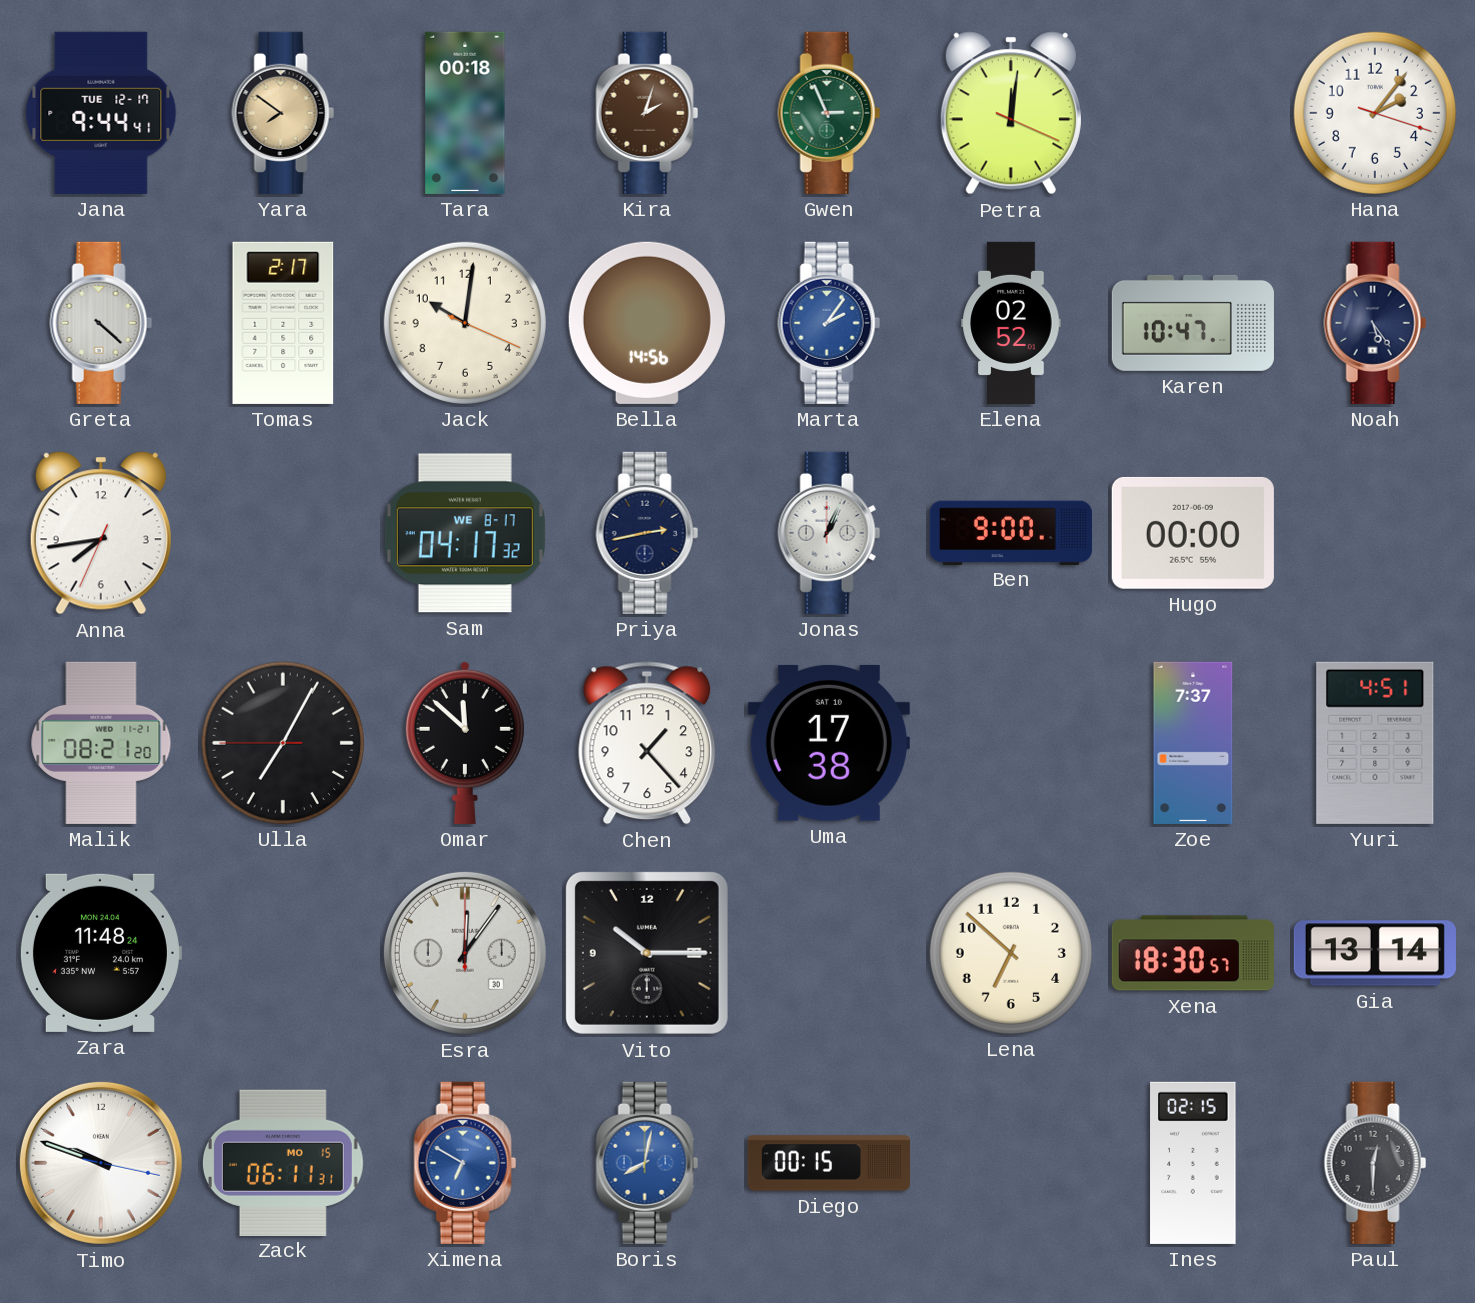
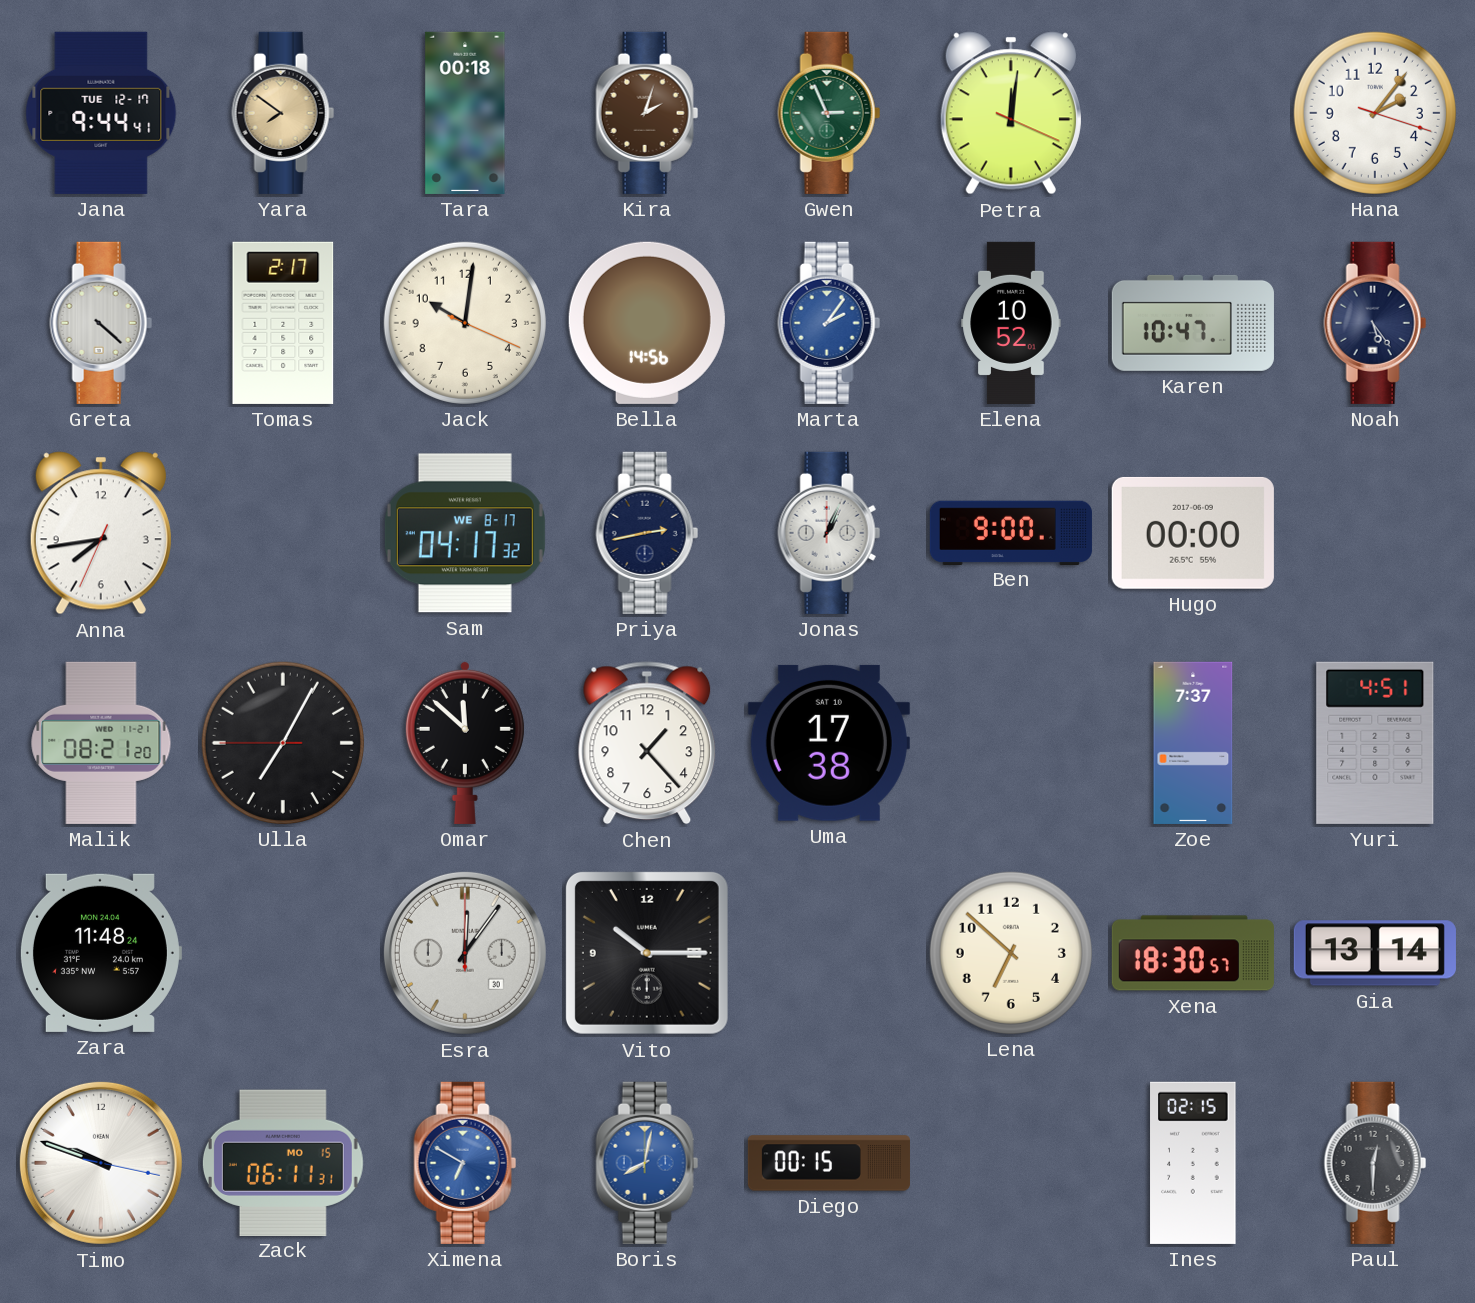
Elena: 02:52 -> 10:52 (1011, 323)
